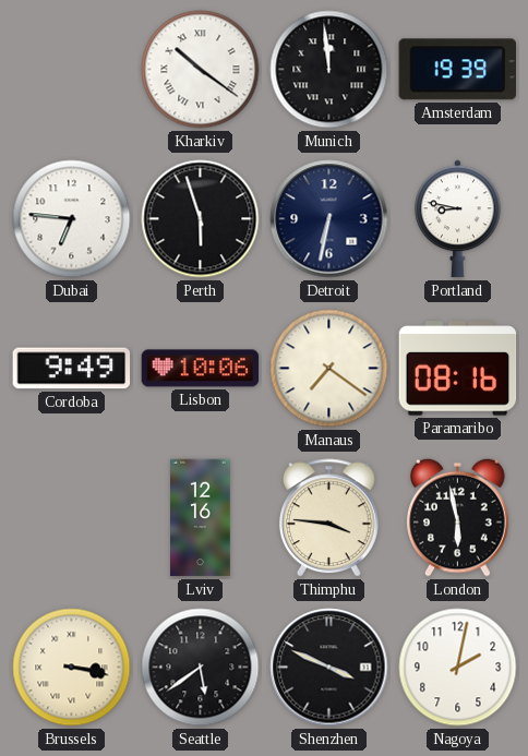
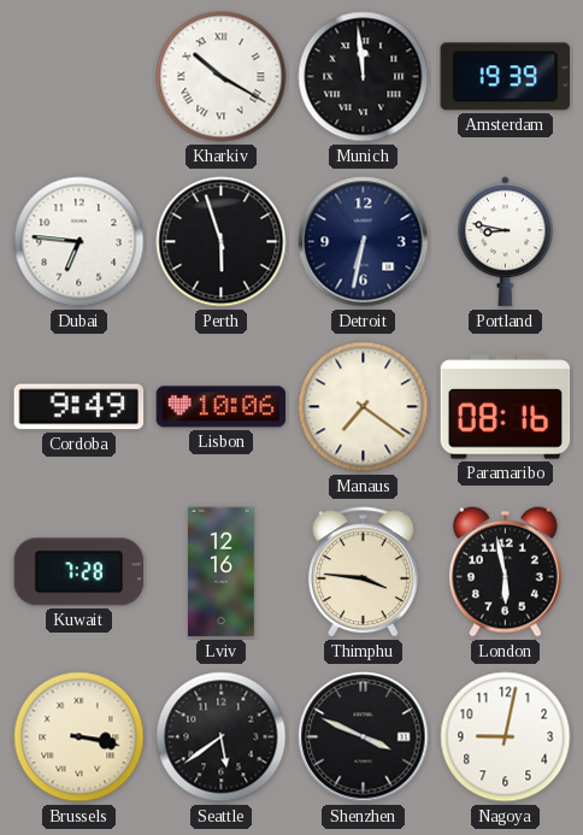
Kharkiv: 10:21 -> 10:20 (222, 77)
Kuwait: none -> 7:28 (79, 572)
Nagoya: 2:02 -> 9:02 (506, 737)
